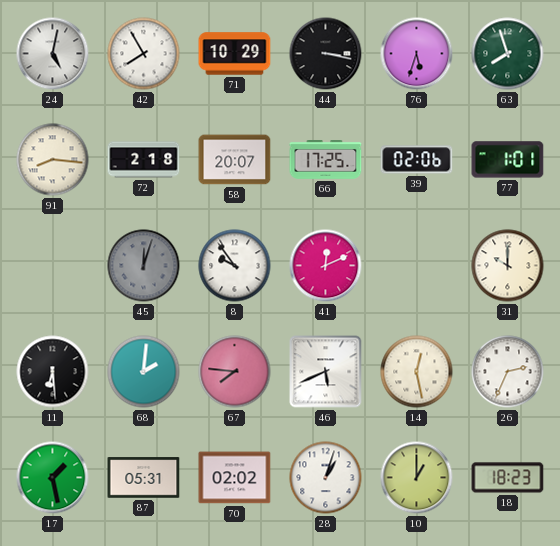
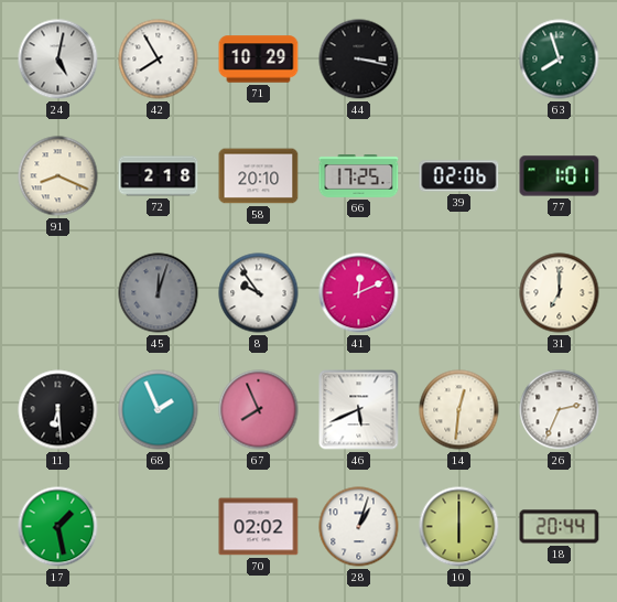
76: 5:33 -> none (417, 54)
91: 8:16 -> 8:19 (58, 176)
58: 20:07 -> 20:10 (259, 176)
31: 10:00 -> 7:00 (560, 293)
68: 2:01 -> 1:56 (159, 410)
67: 7:46 -> 7:56 (259, 410)
14: 12:28 -> 12:31 (459, 410)
87: 05:31 -> none (144, 478)
10: 1:00 -> 6:00 (459, 527)
18: 18:23 -> 20:44 (560, 527)
